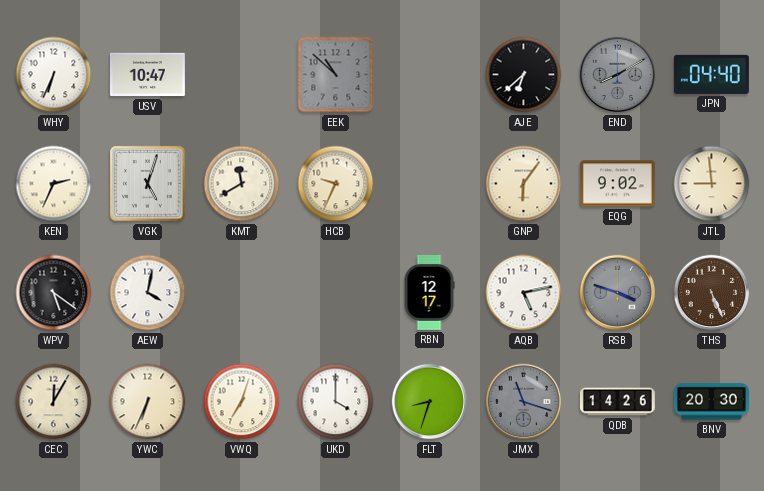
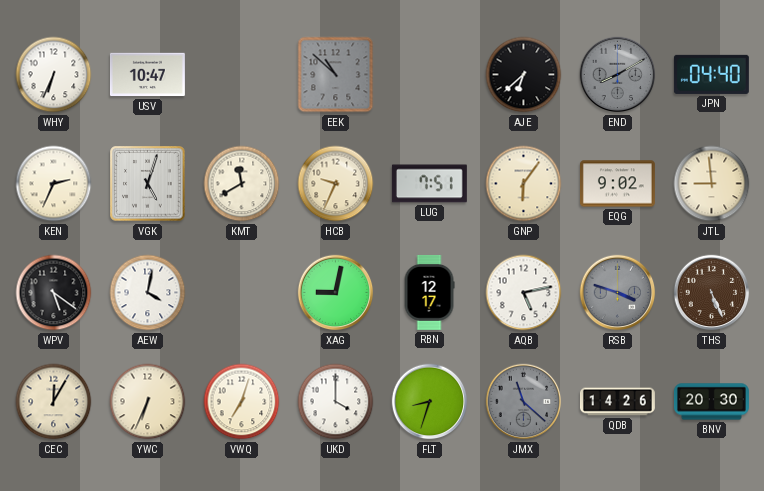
LUG: none -> 7:51 (429, 184)
XAG: none -> 9:02 (336, 293)
JMX: 11:18 -> 11:22 (524, 402)
